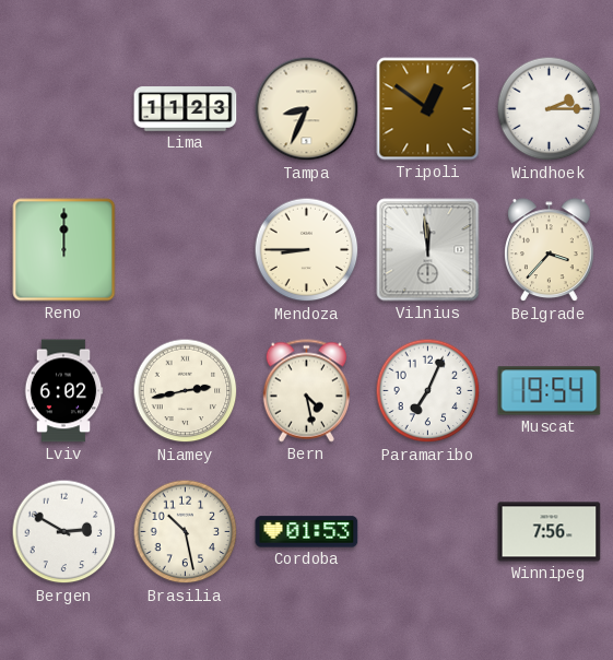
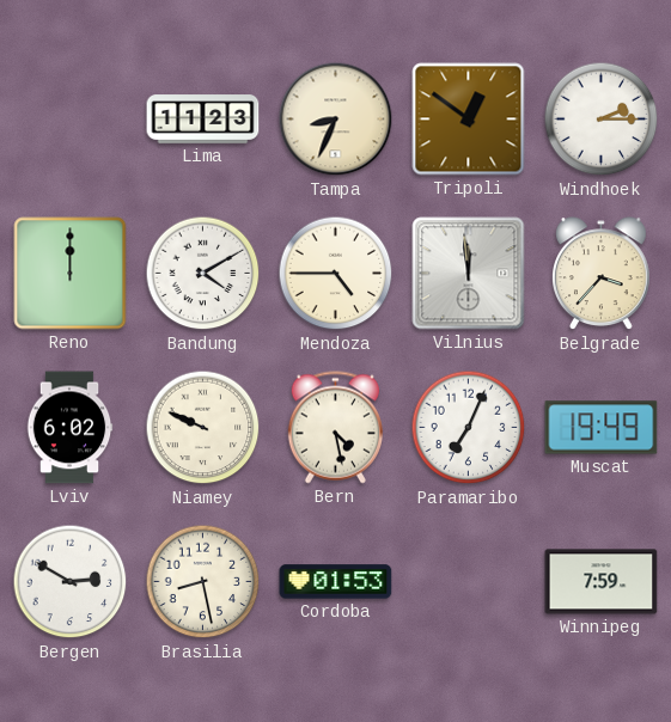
Bandung: none -> 4:10 (203, 274)
Mendoza: 8:45 -> 4:45 (336, 274)
Niamey: 2:43 -> 9:49 (203, 428)
Muscat: 19:54 -> 19:49 (602, 428)
Brasilia: 10:28 -> 8:28 (203, 582)
Winnipeg: 7:56 -> 7:59 (602, 582)
